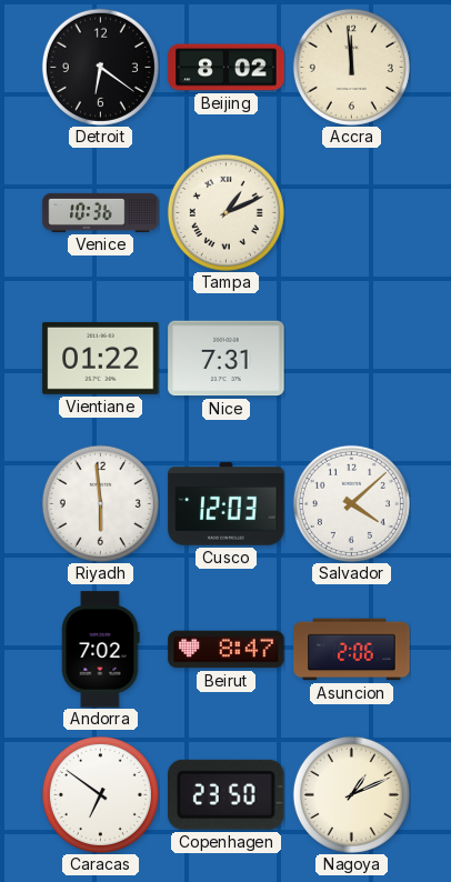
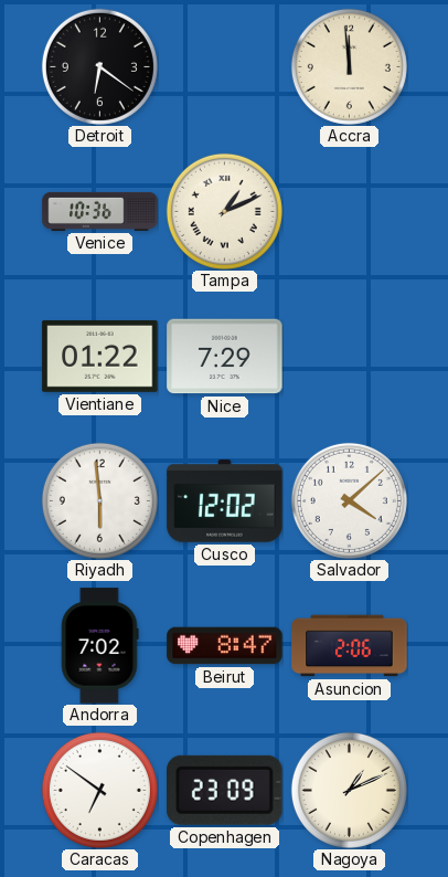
Beijing: 8:02 -> none (227, 68)
Nice: 7:31 -> 7:29 (225, 357)
Cusco: 12:03 -> 12:02 (225, 501)
Copenhagen: 23:50 -> 23:09 (225, 790)
